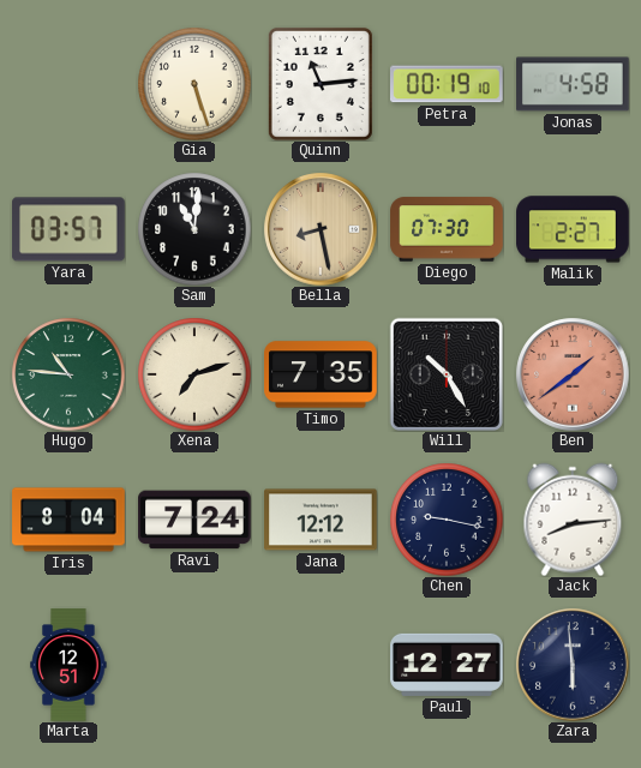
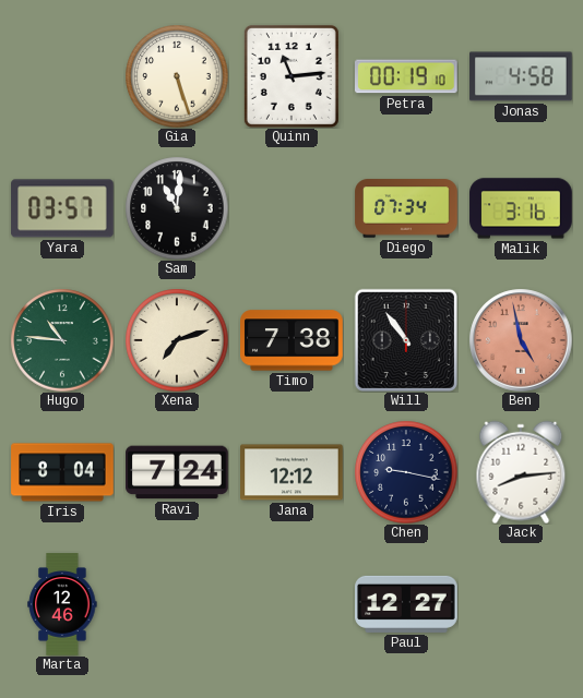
Bella: 8:28 -> none (320, 229)
Diego: 07:30 -> 07:34 (406, 208)
Malik: 2:27 -> 3:16 (521, 208)
Timo: 7:35 -> 7:38 (291, 340)
Will: 10:25 -> 10:54 (405, 339)
Ben: 1:39 -> 4:58 (521, 340)
Marta: 12:51 -> 12:46 (62, 604)
Zara: 5:59 -> none (573, 665)
